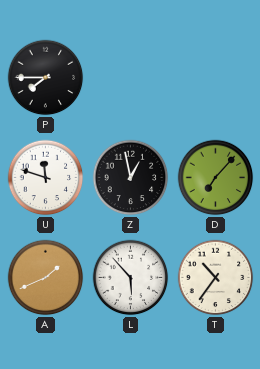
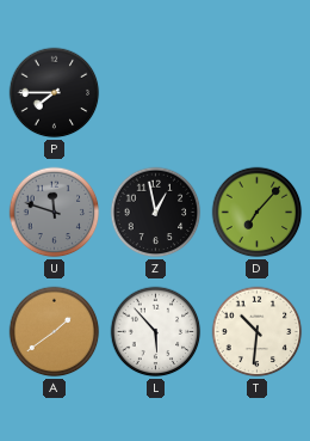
U dial: white -> grey (55, 213)
A: 1:41 -> 1:39 (55, 332)
T: 10:36 -> 10:31 (258, 332)
